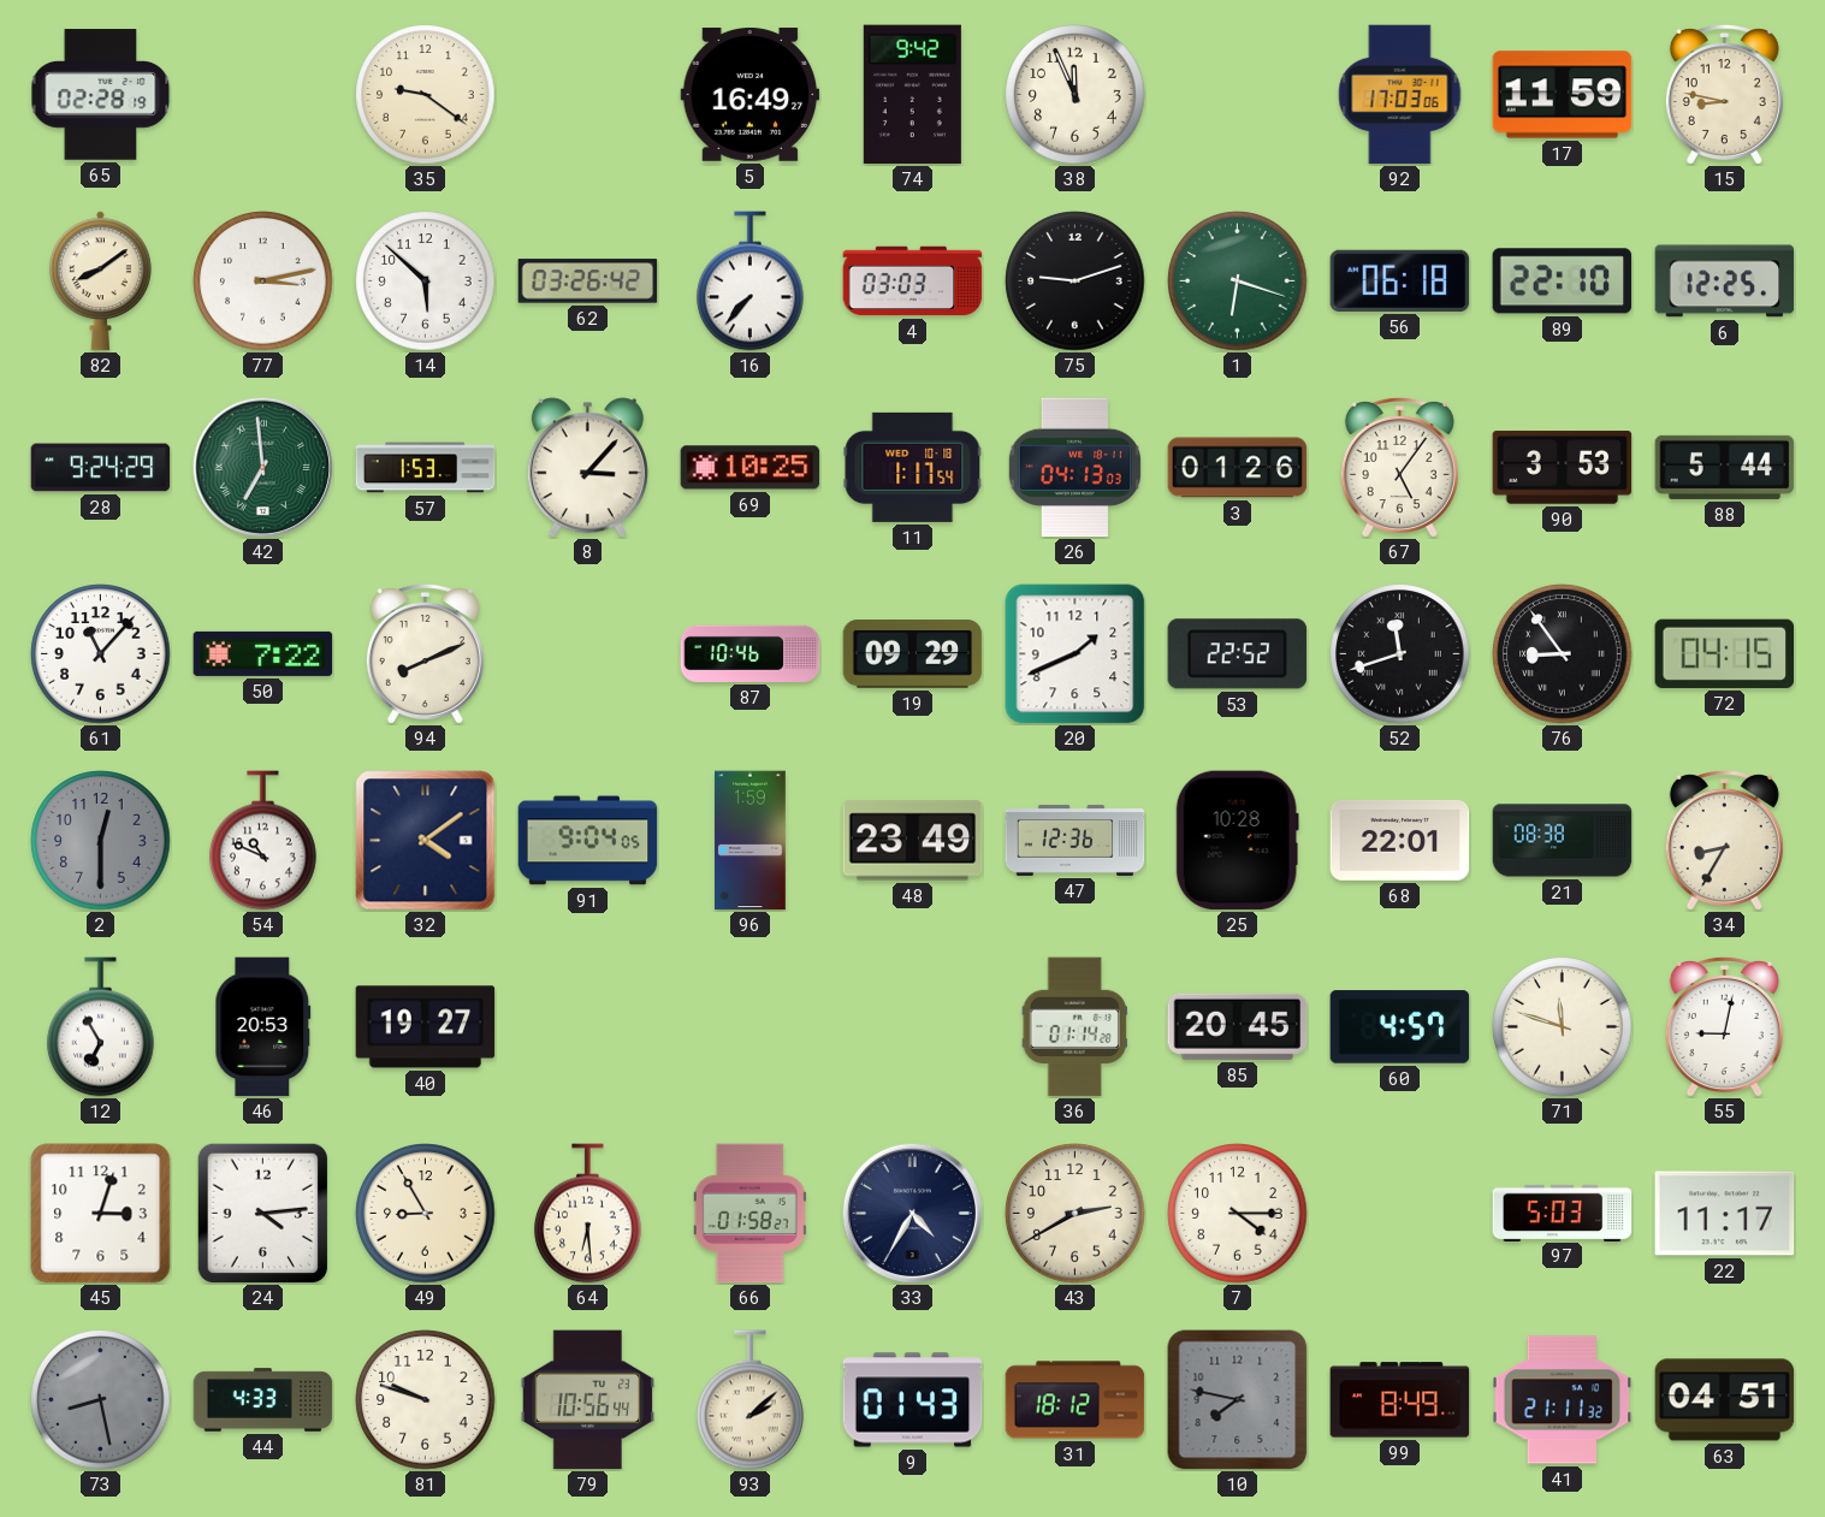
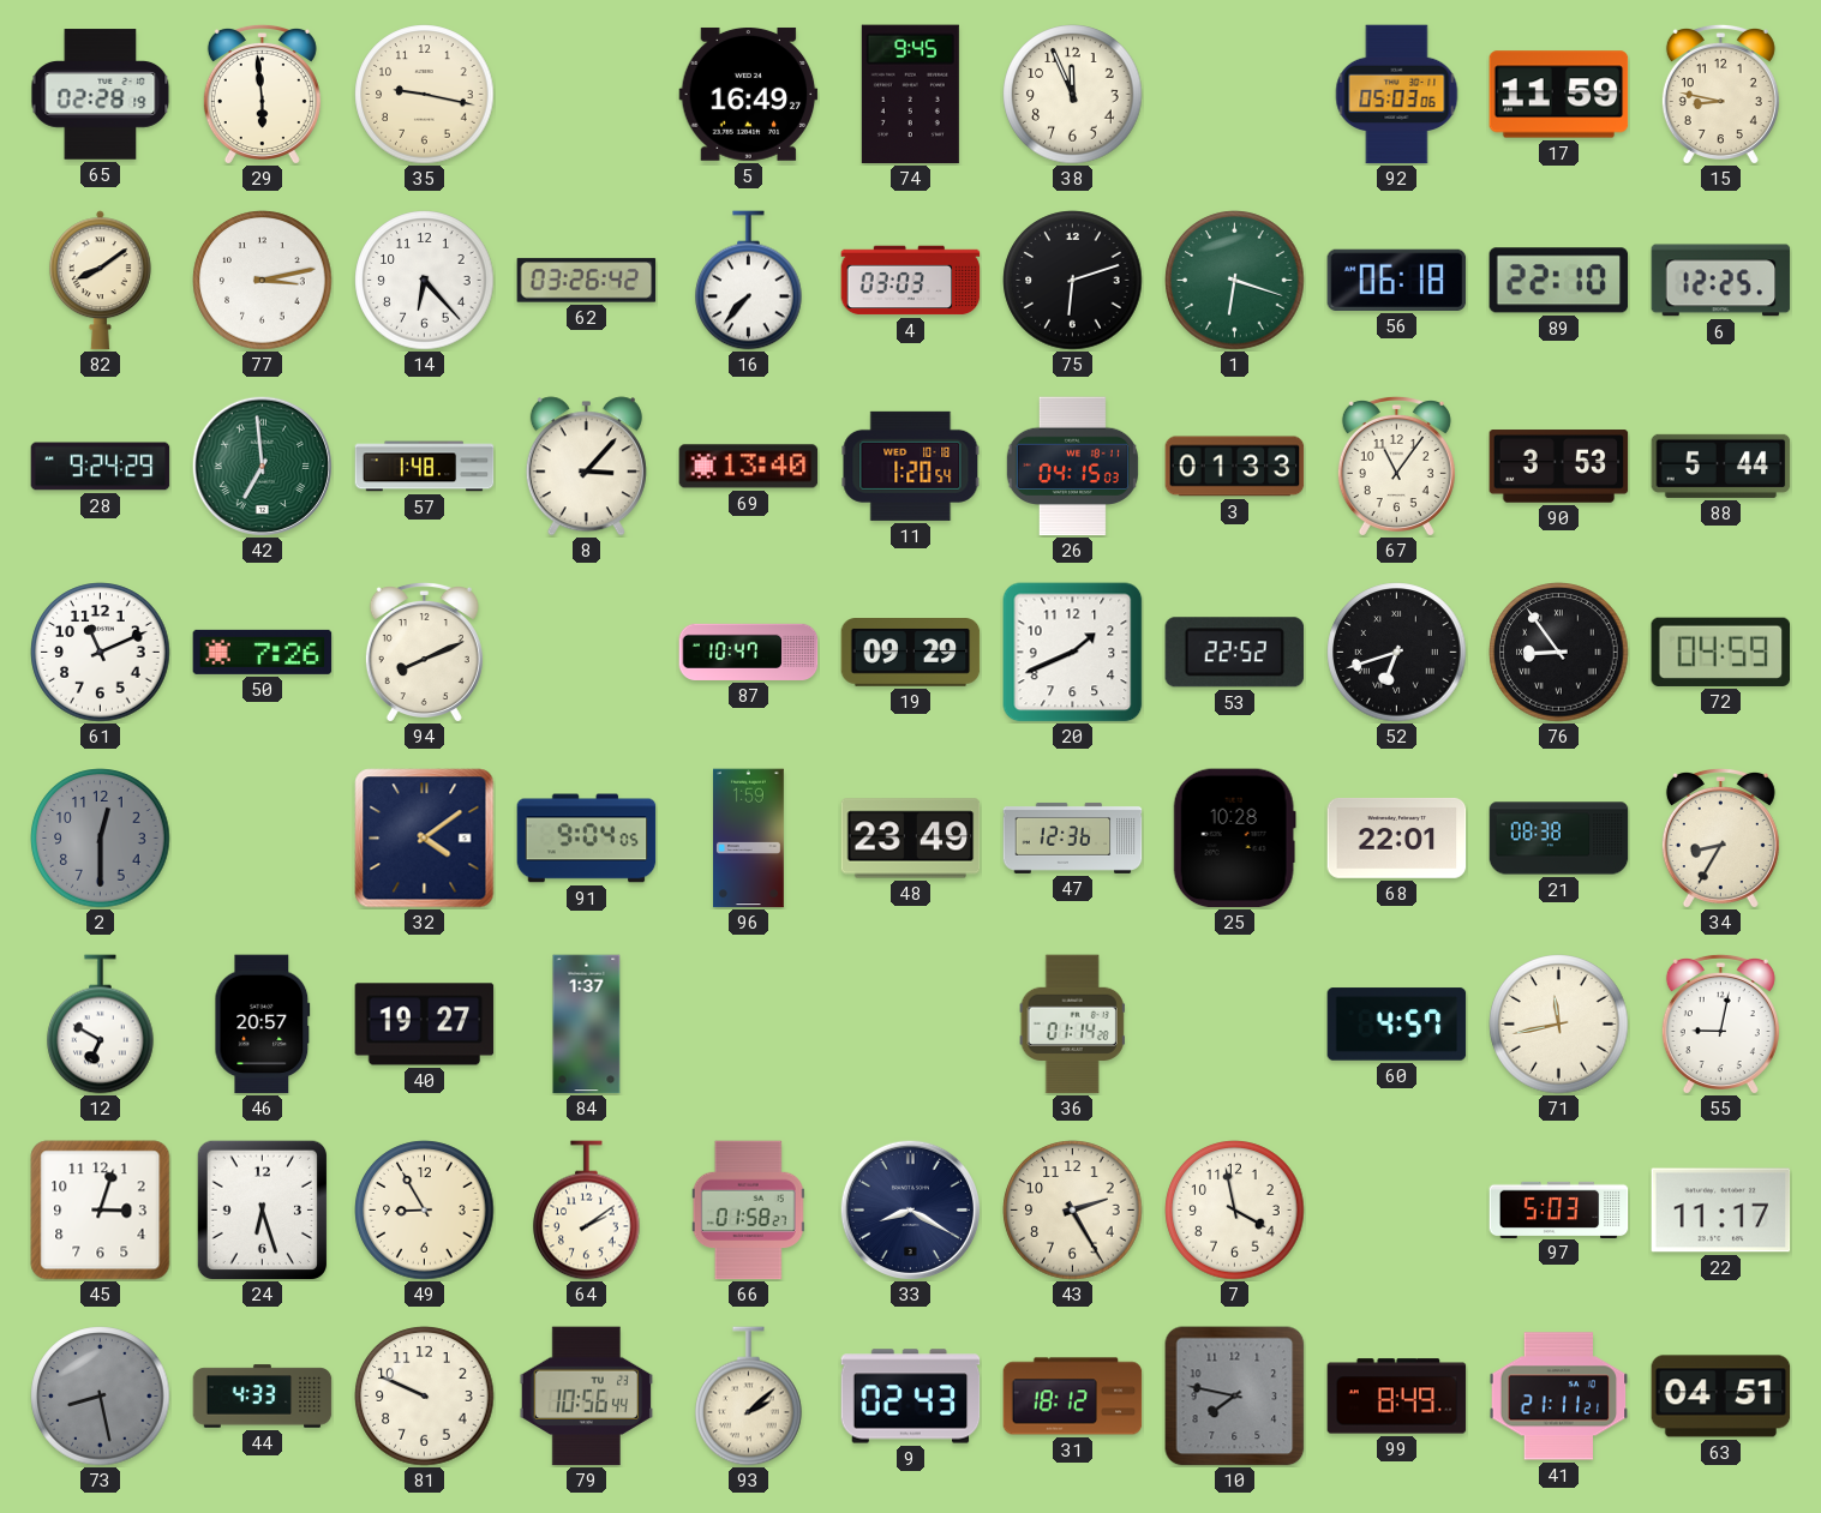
29: none -> 5:59 (262, 94)
35: 9:21 -> 9:17 (425, 95)
74: 9:42 -> 9:45 (910, 95)
92: 17:03 -> 05:03 (1397, 95)
14: 5:52 -> 6:23 (425, 281)
75: 9:12 -> 6:12 (1073, 281)
57: 1:53 -> 1:48 (425, 467)
69: 10:25 -> 13:40 (749, 467)
11: 1:17 -> 1:20 (911, 466)
26: 04:13 -> 04:15 (1072, 467)
3: 01:26 -> 01:33 (1235, 467)
67: 5:06 -> 11:06 (1396, 466)
61: 11:07 -> 11:11 (101, 653)
50: 7:22 -> 7:26 (263, 652)
87: 10:46 -> 10:47 (749, 652)
52: 11:42 -> 6:42 (1397, 653)
72: 04:15 -> 04:59 (1721, 652)
54: 10:49 -> none (263, 841)
12: 6:55 -> 6:50 (101, 1025)
46: 20:53 -> 20:57 (263, 1025)
84: none -> 1:37 (587, 1025)
85: 20:45 -> none (1238, 1026)
71: 11:48 -> 11:43 (1559, 1025)
24: 4:14 -> 6:27 (262, 1209)
64: 6:29 -> 2:09 (587, 1211)
33: 4:35 -> 8:20 (910, 1209)
43: 2:40 -> 2:25 (1073, 1211)
7: 4:15 -> 3:58 (1235, 1211)
81: 9:48 -> 9:49 (425, 1397)
9: 01:43 -> 02:43 (911, 1397)
41: 21:11:32 -> 21:11:21 (1559, 1397)
